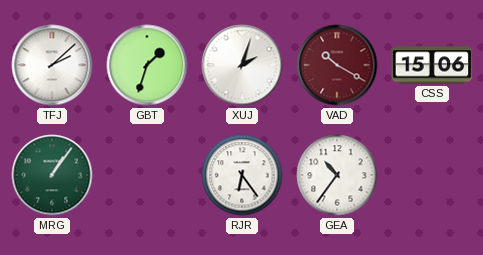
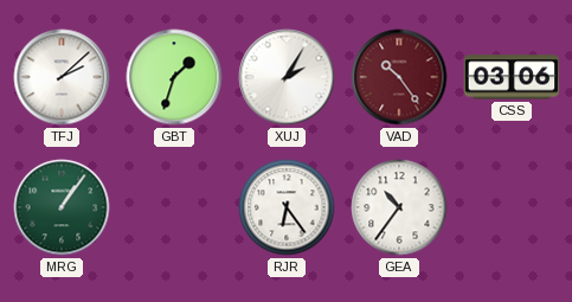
XUJ: 2:03 -> 2:05 (287, 77)
VAD: 10:20 -> 10:24 (399, 77)
CSS: 15:06 -> 03:06 (512, 77)
